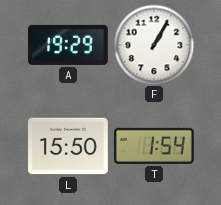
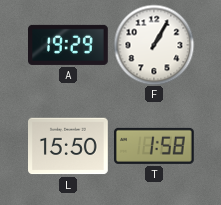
T: 1:54 -> 1:58 (155, 146)
